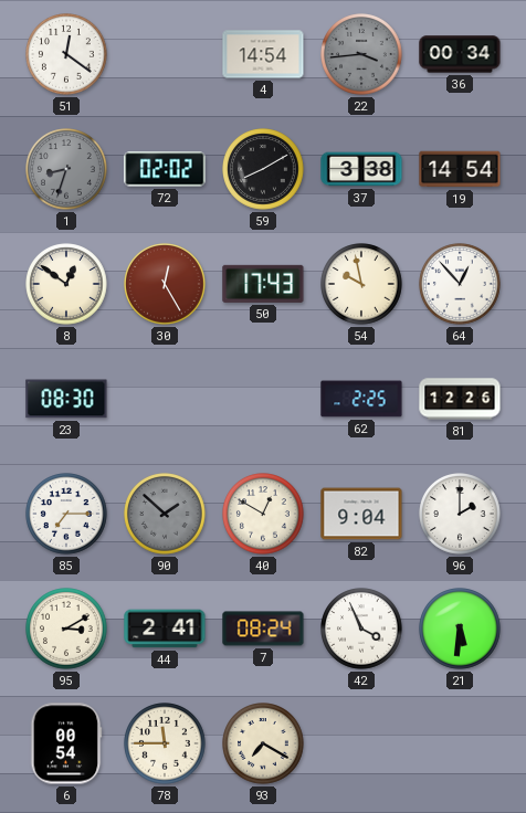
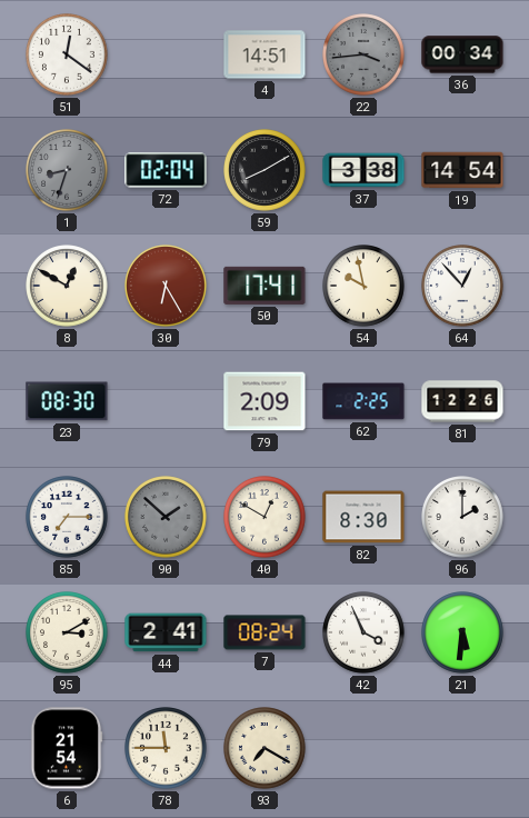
4: 14:54 -> 14:51 (264, 54)
72: 02:02 -> 02:04 (166, 170)
8: 12:51 -> 12:50 (67, 286)
30: 12:25 -> 6:25 (166, 286)
50: 17:43 -> 17:41 (264, 286)
79: none -> 2:09 (264, 401)
82: 9:04 -> 8:30 (363, 517)
6: 00:54 -> 21:54 (67, 748)
